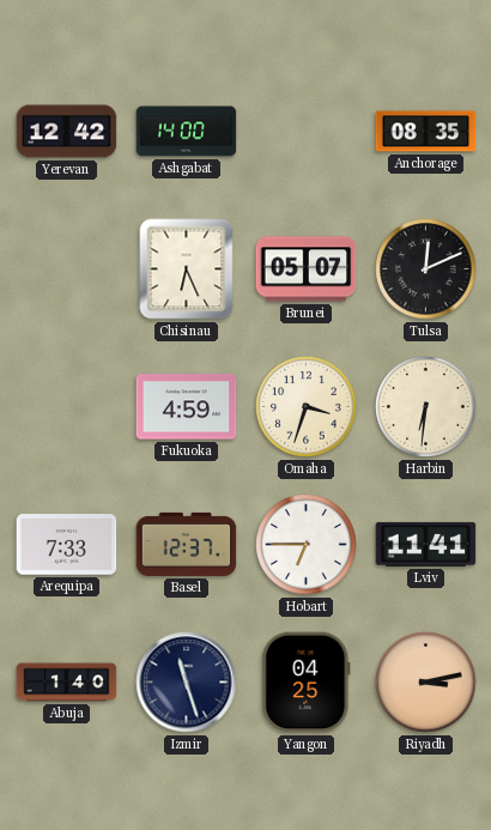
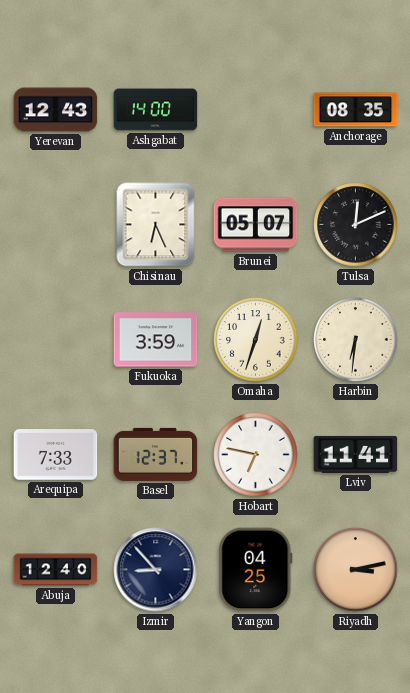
Yerevan: 12:42 -> 12:43 (56, 110)
Fukuoka: 4:59 -> 3:59 (156, 340)
Omaha: 3:33 -> 12:33 (256, 340)
Hobart: 6:45 -> 6:47 (256, 455)
Abuja: 1:40 -> 12:40 (56, 570)
Izmir: 11:27 -> 8:53 (156, 570)
